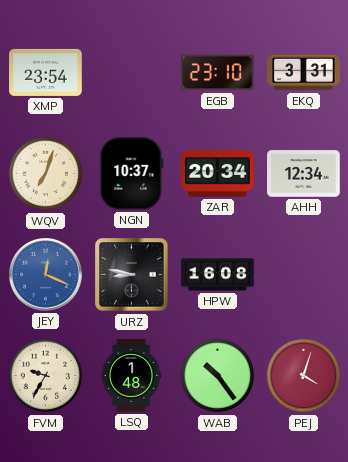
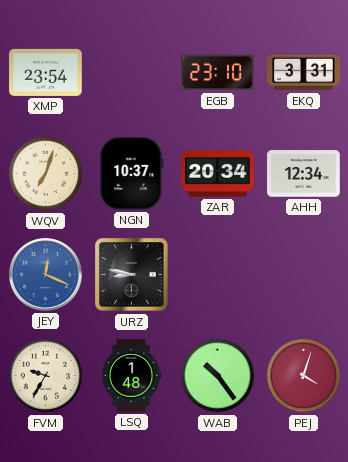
HPW: 16:08 -> none (218, 275)
